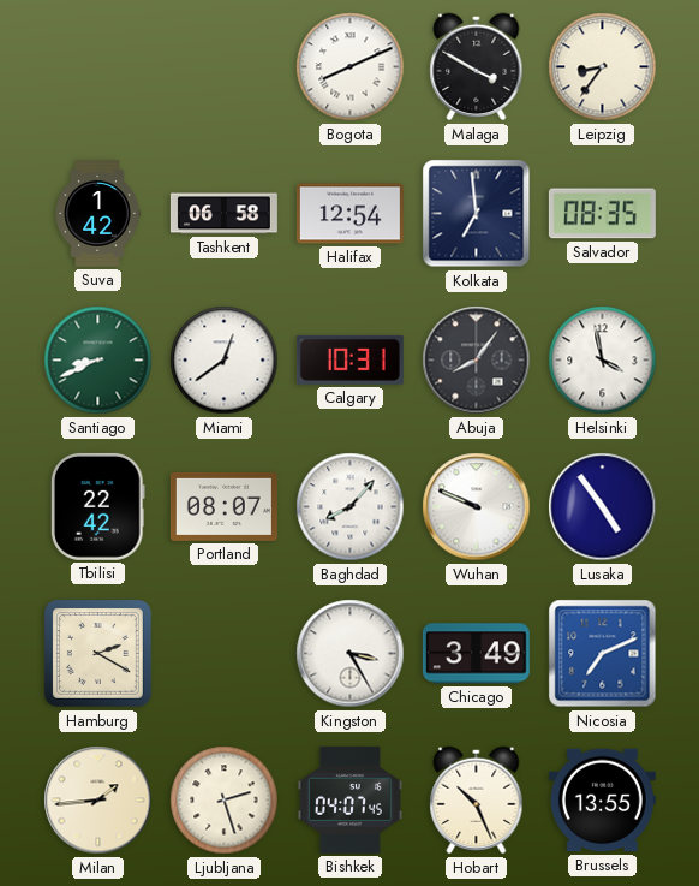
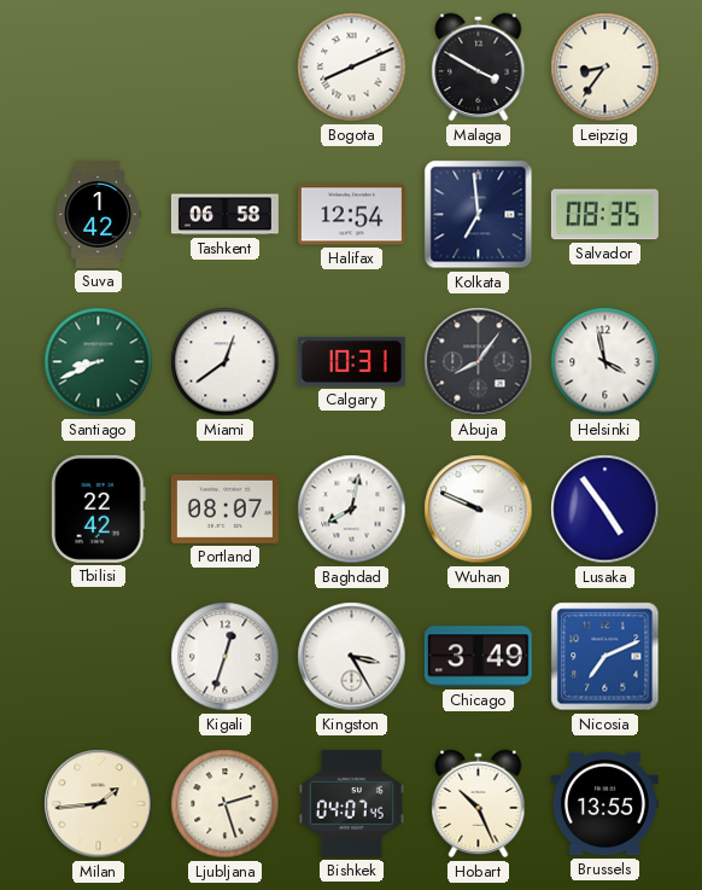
Baghdad: 8:07 -> 8:02 (352, 510)
Hamburg: 2:20 -> none (98, 654)
Kigali: none -> 12:33 (226, 657)
